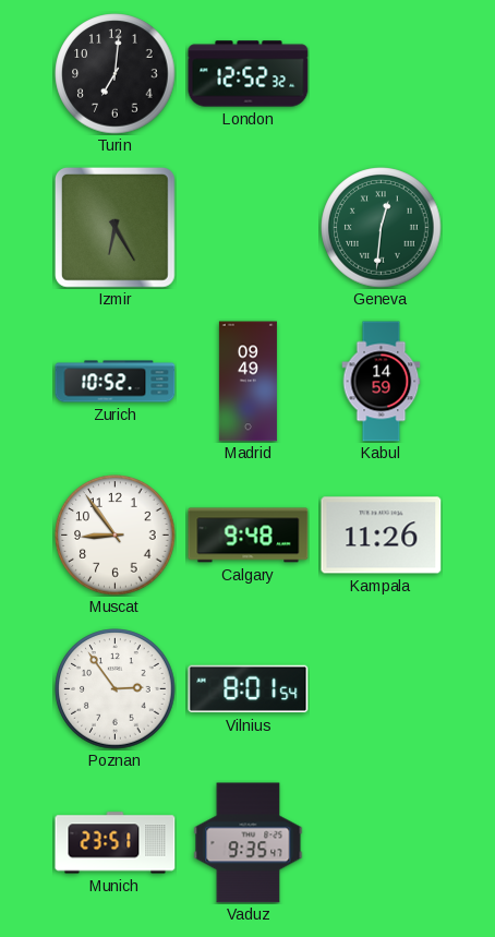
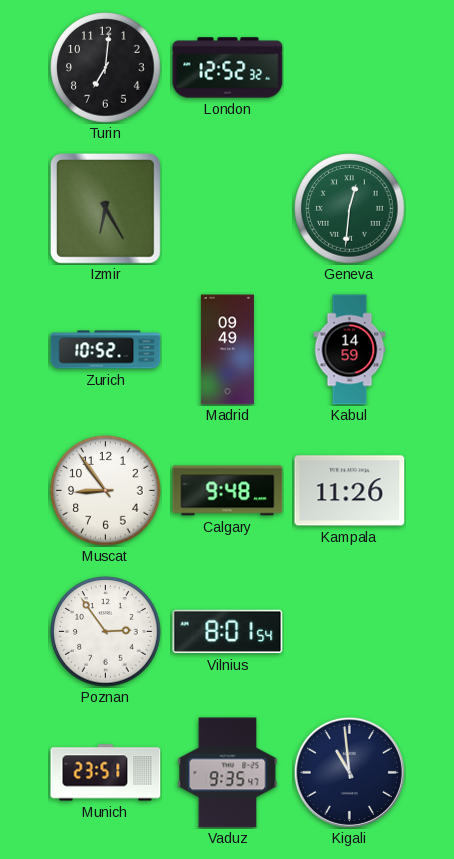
Kigali: none -> 10:59 (349, 772)
